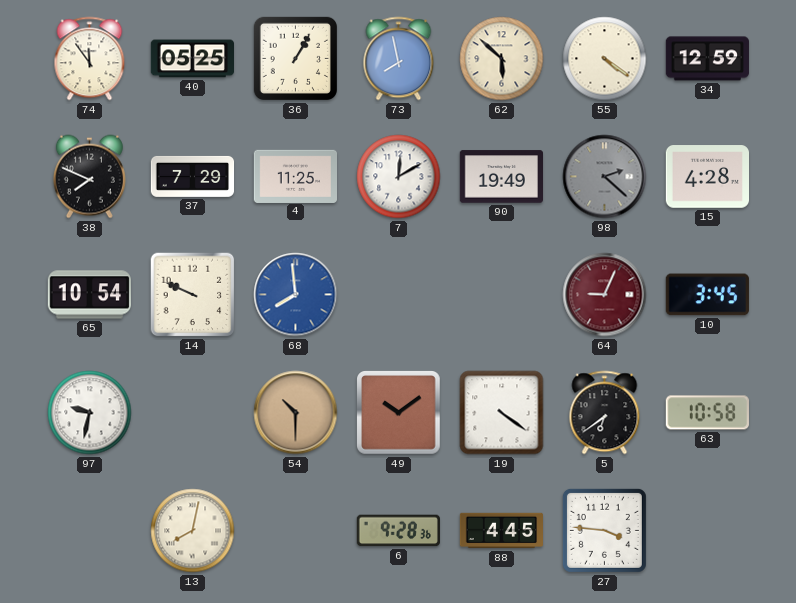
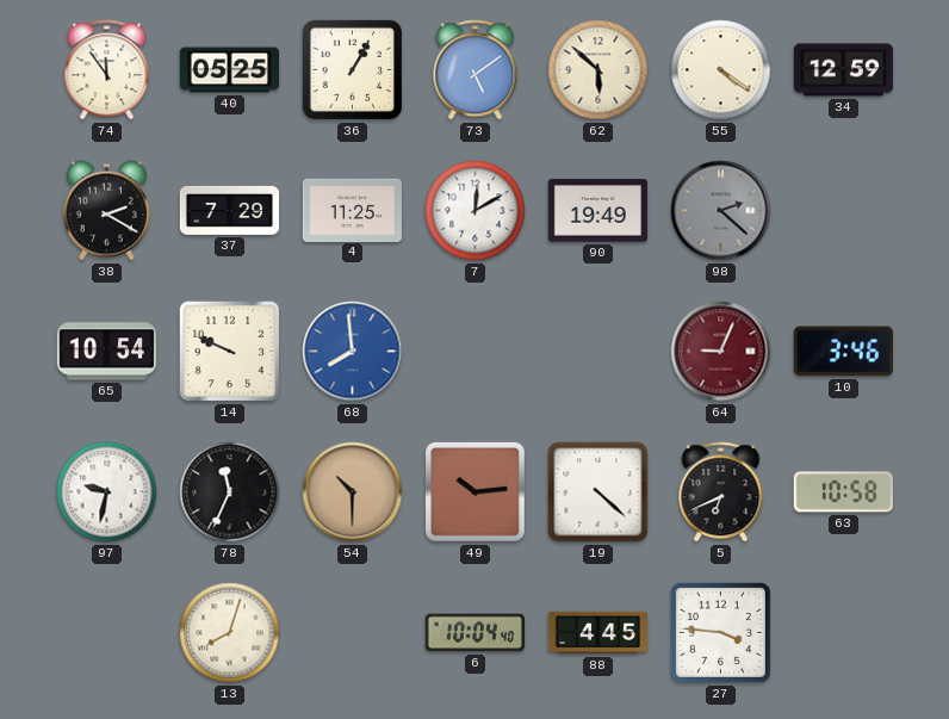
73: 7:58 -> 5:09 (476, 70)
38: 7:49 -> 2:20 (106, 211)
15: 4:28 -> none (707, 177)
10: 3:45 -> 3:46 (843, 352)
78: none -> 11:34 (230, 492)
49: 10:09 -> 10:14 (476, 492)
19: 4:21 -> 4:22 (598, 492)
5: 6:39 -> 6:41 (721, 492)
13: 8:02 -> 8:03 (230, 633)
6: 9:28 -> 10:04 (474, 633)
